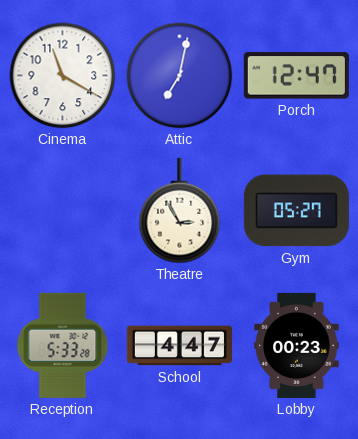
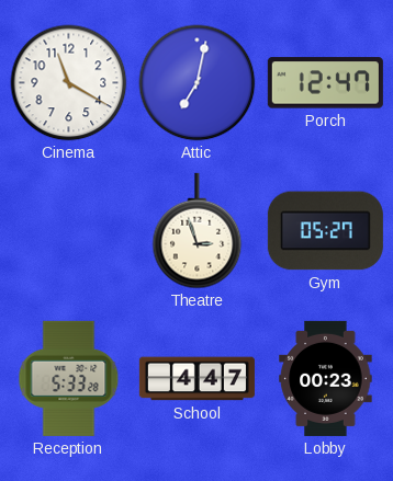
Theatre: 2:55 -> 2:57 (198, 231)
